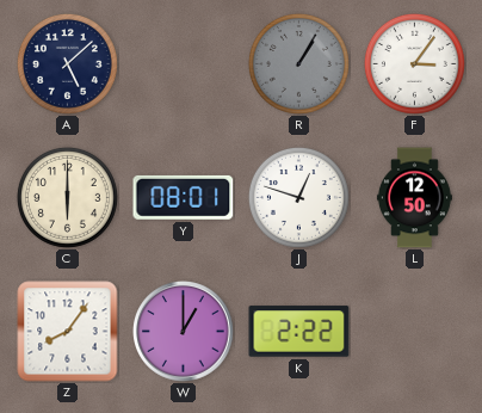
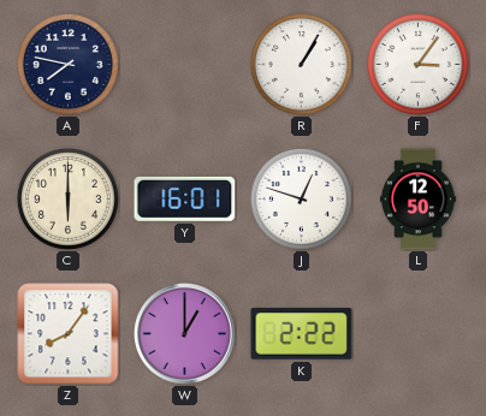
A: 5:08 -> 7:47 (67, 64)
R dial: grey -> white (301, 64)
Y: 08:01 -> 16:01 (185, 198)
